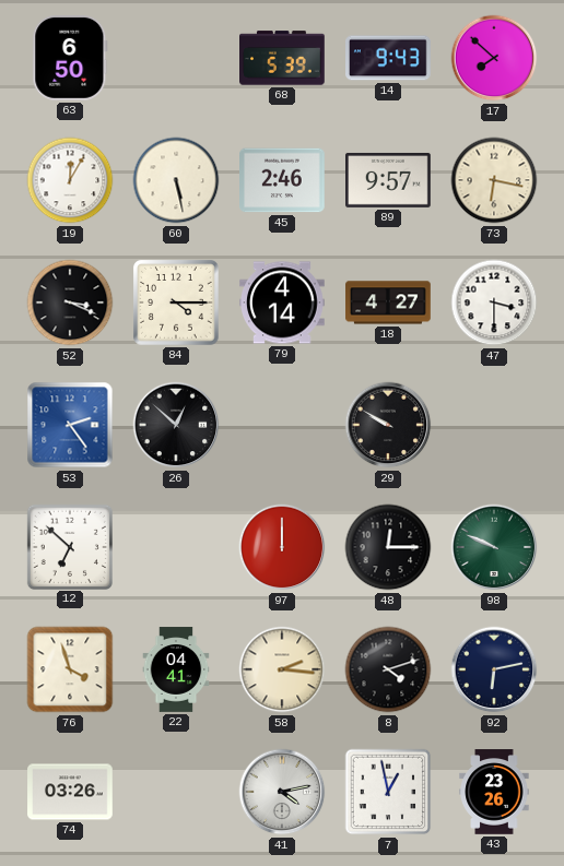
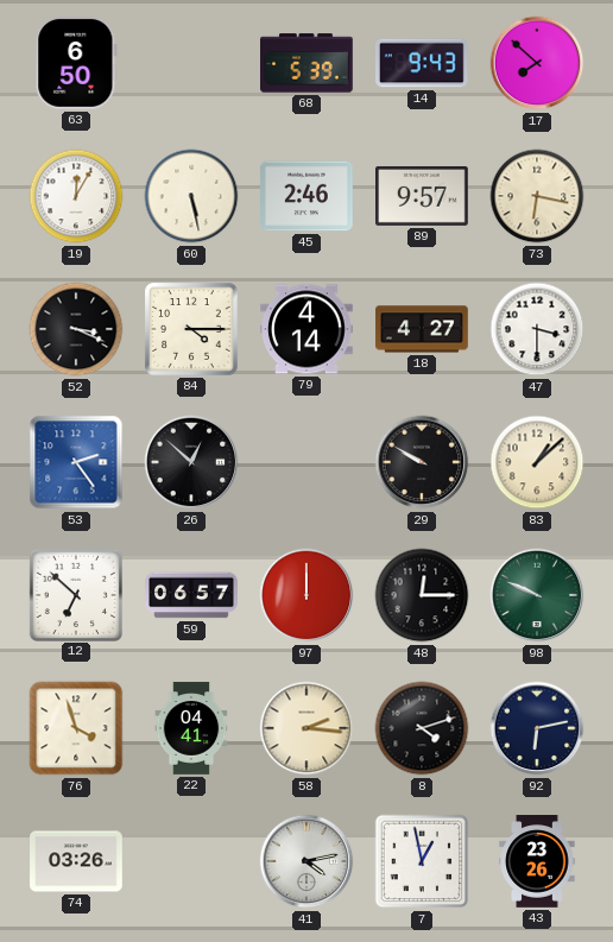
83: none -> 1:08 (537, 462)
59: none -> 06:57 (191, 595)
